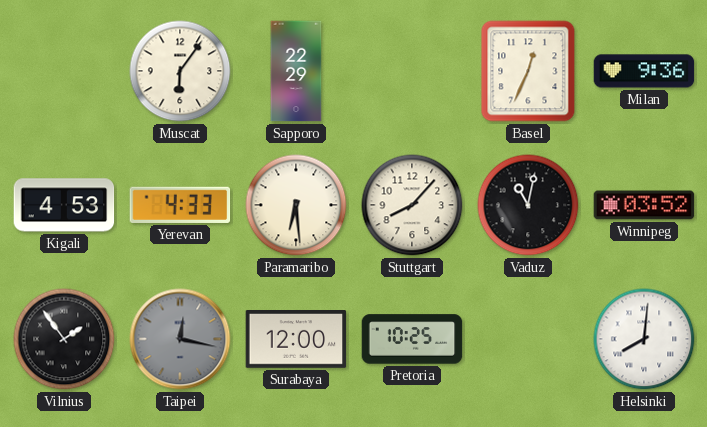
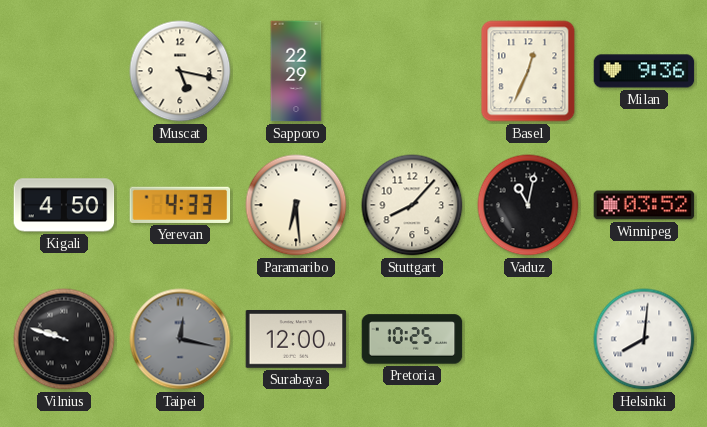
Muscat: 6:06 -> 5:17 (180, 71)
Kigali: 4:53 -> 4:50 (64, 205)
Vilnius: 1:54 -> 9:48 (64, 339)
